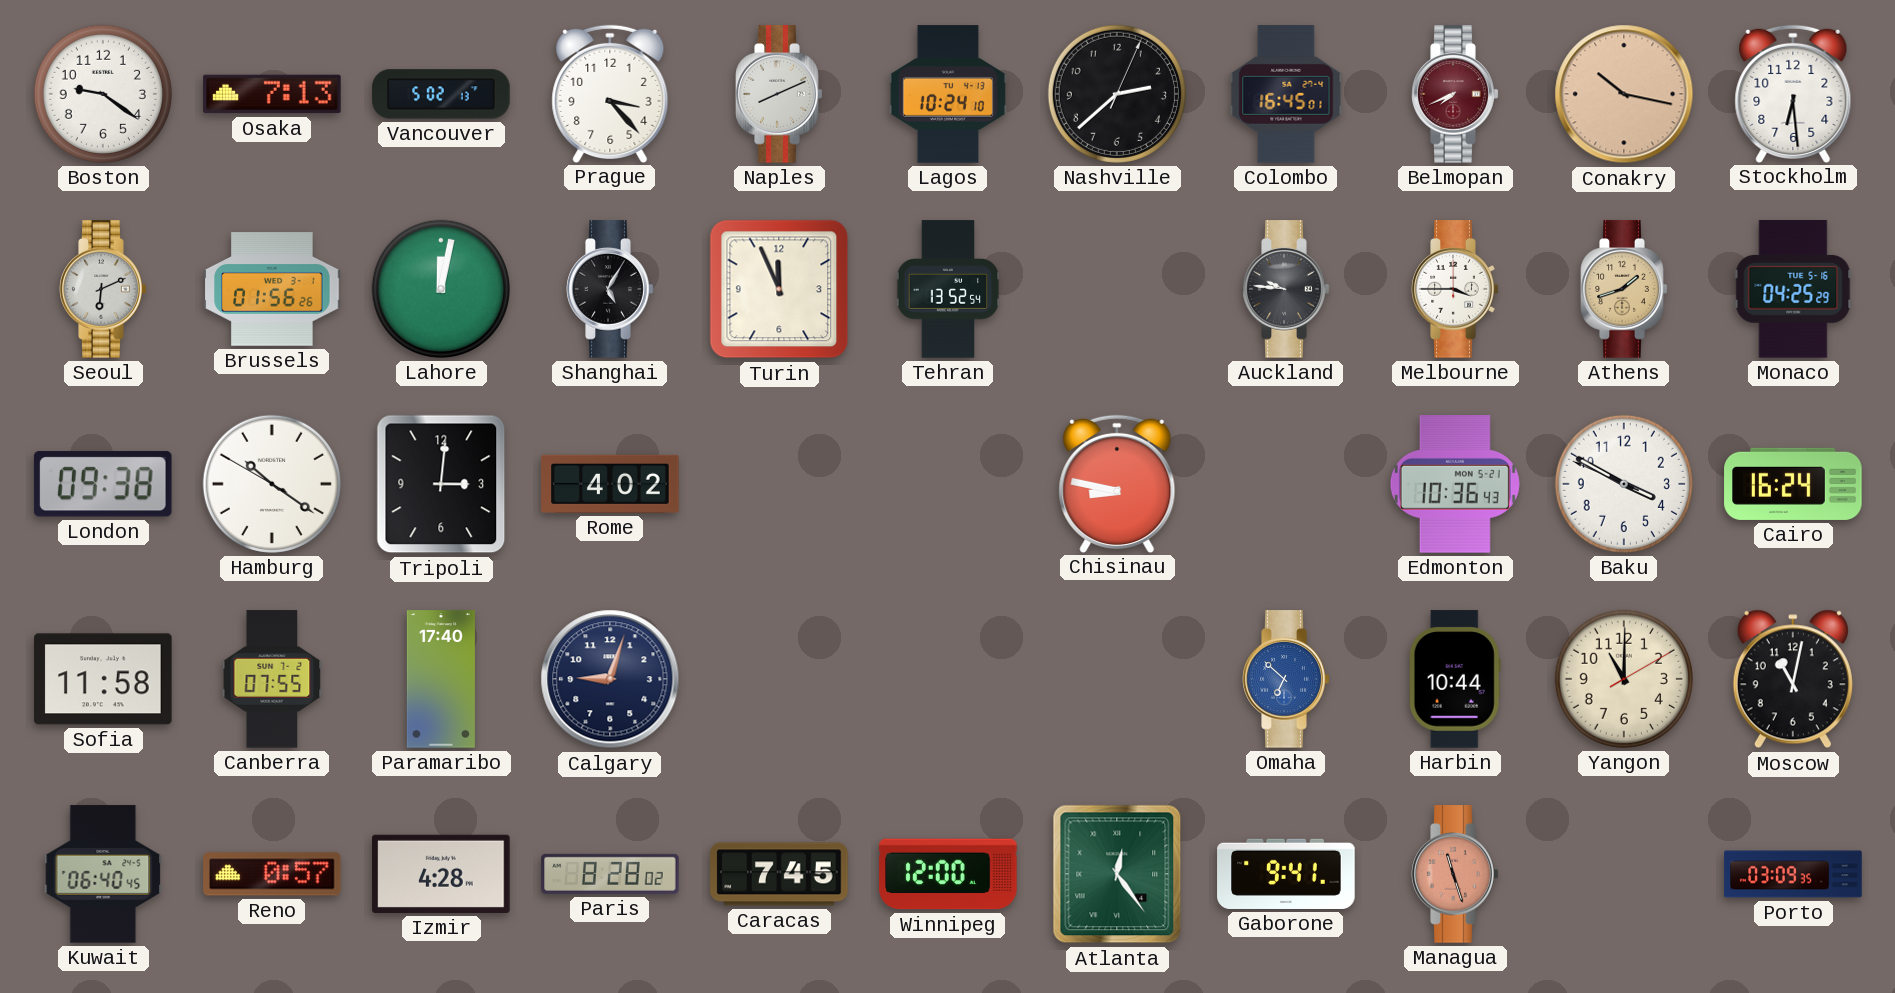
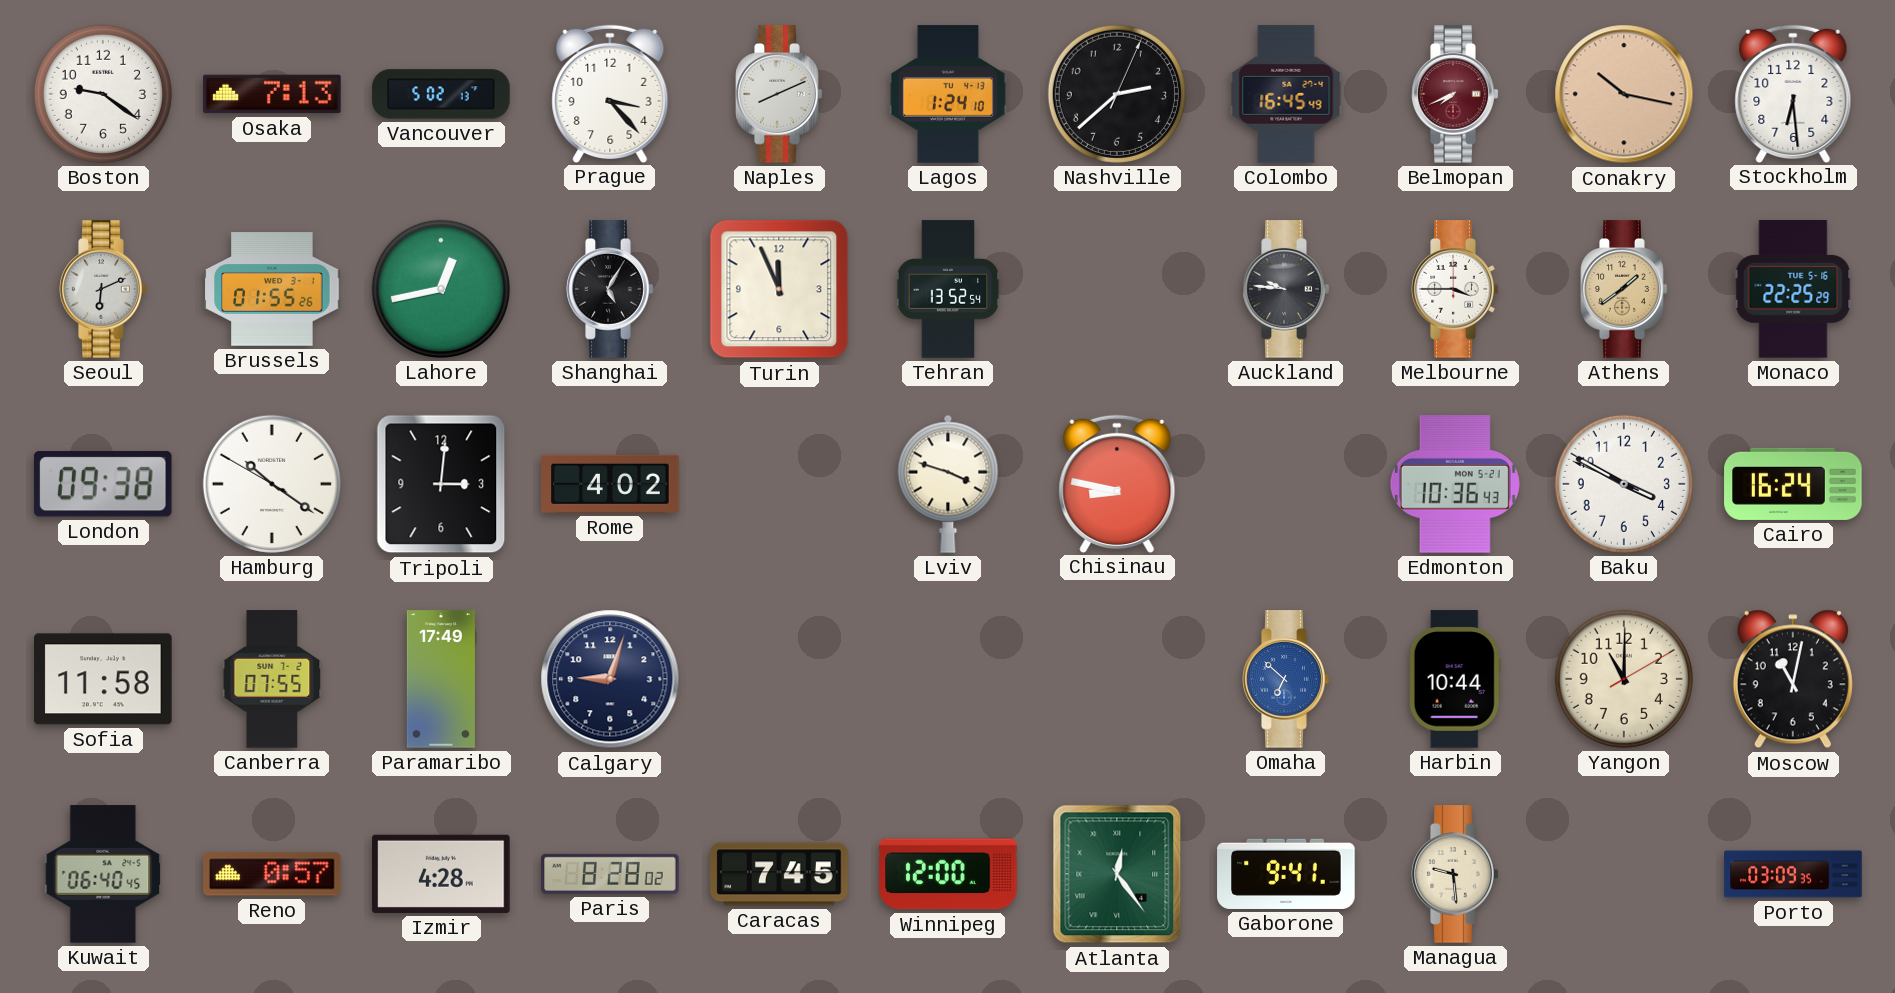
Lagos: 10:24 -> 1:24 (948, 94)
Colombo: 16:45:01 -> 16:45:49 (1286, 94)
Brussels: 01:56 -> 01:55 (272, 289)
Lahore: 12:02 -> 12:43 (441, 289)
Athens: 1:42 -> 1:39 (1624, 289)
Monaco: 04:25 -> 22:25 (1793, 289)
Lviv: none -> 3:48 (948, 484)
Paramaribo: 17:40 -> 17:49 (441, 679)
Managua: 11:27 -> 9:29 (1455, 874)
Managua dial: salmon -> cream (1455, 874)
